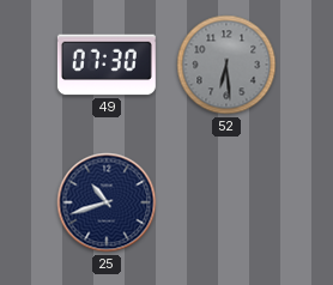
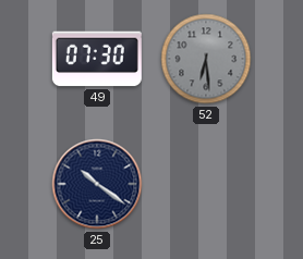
25: 10:42 -> 10:21 (97, 184)
